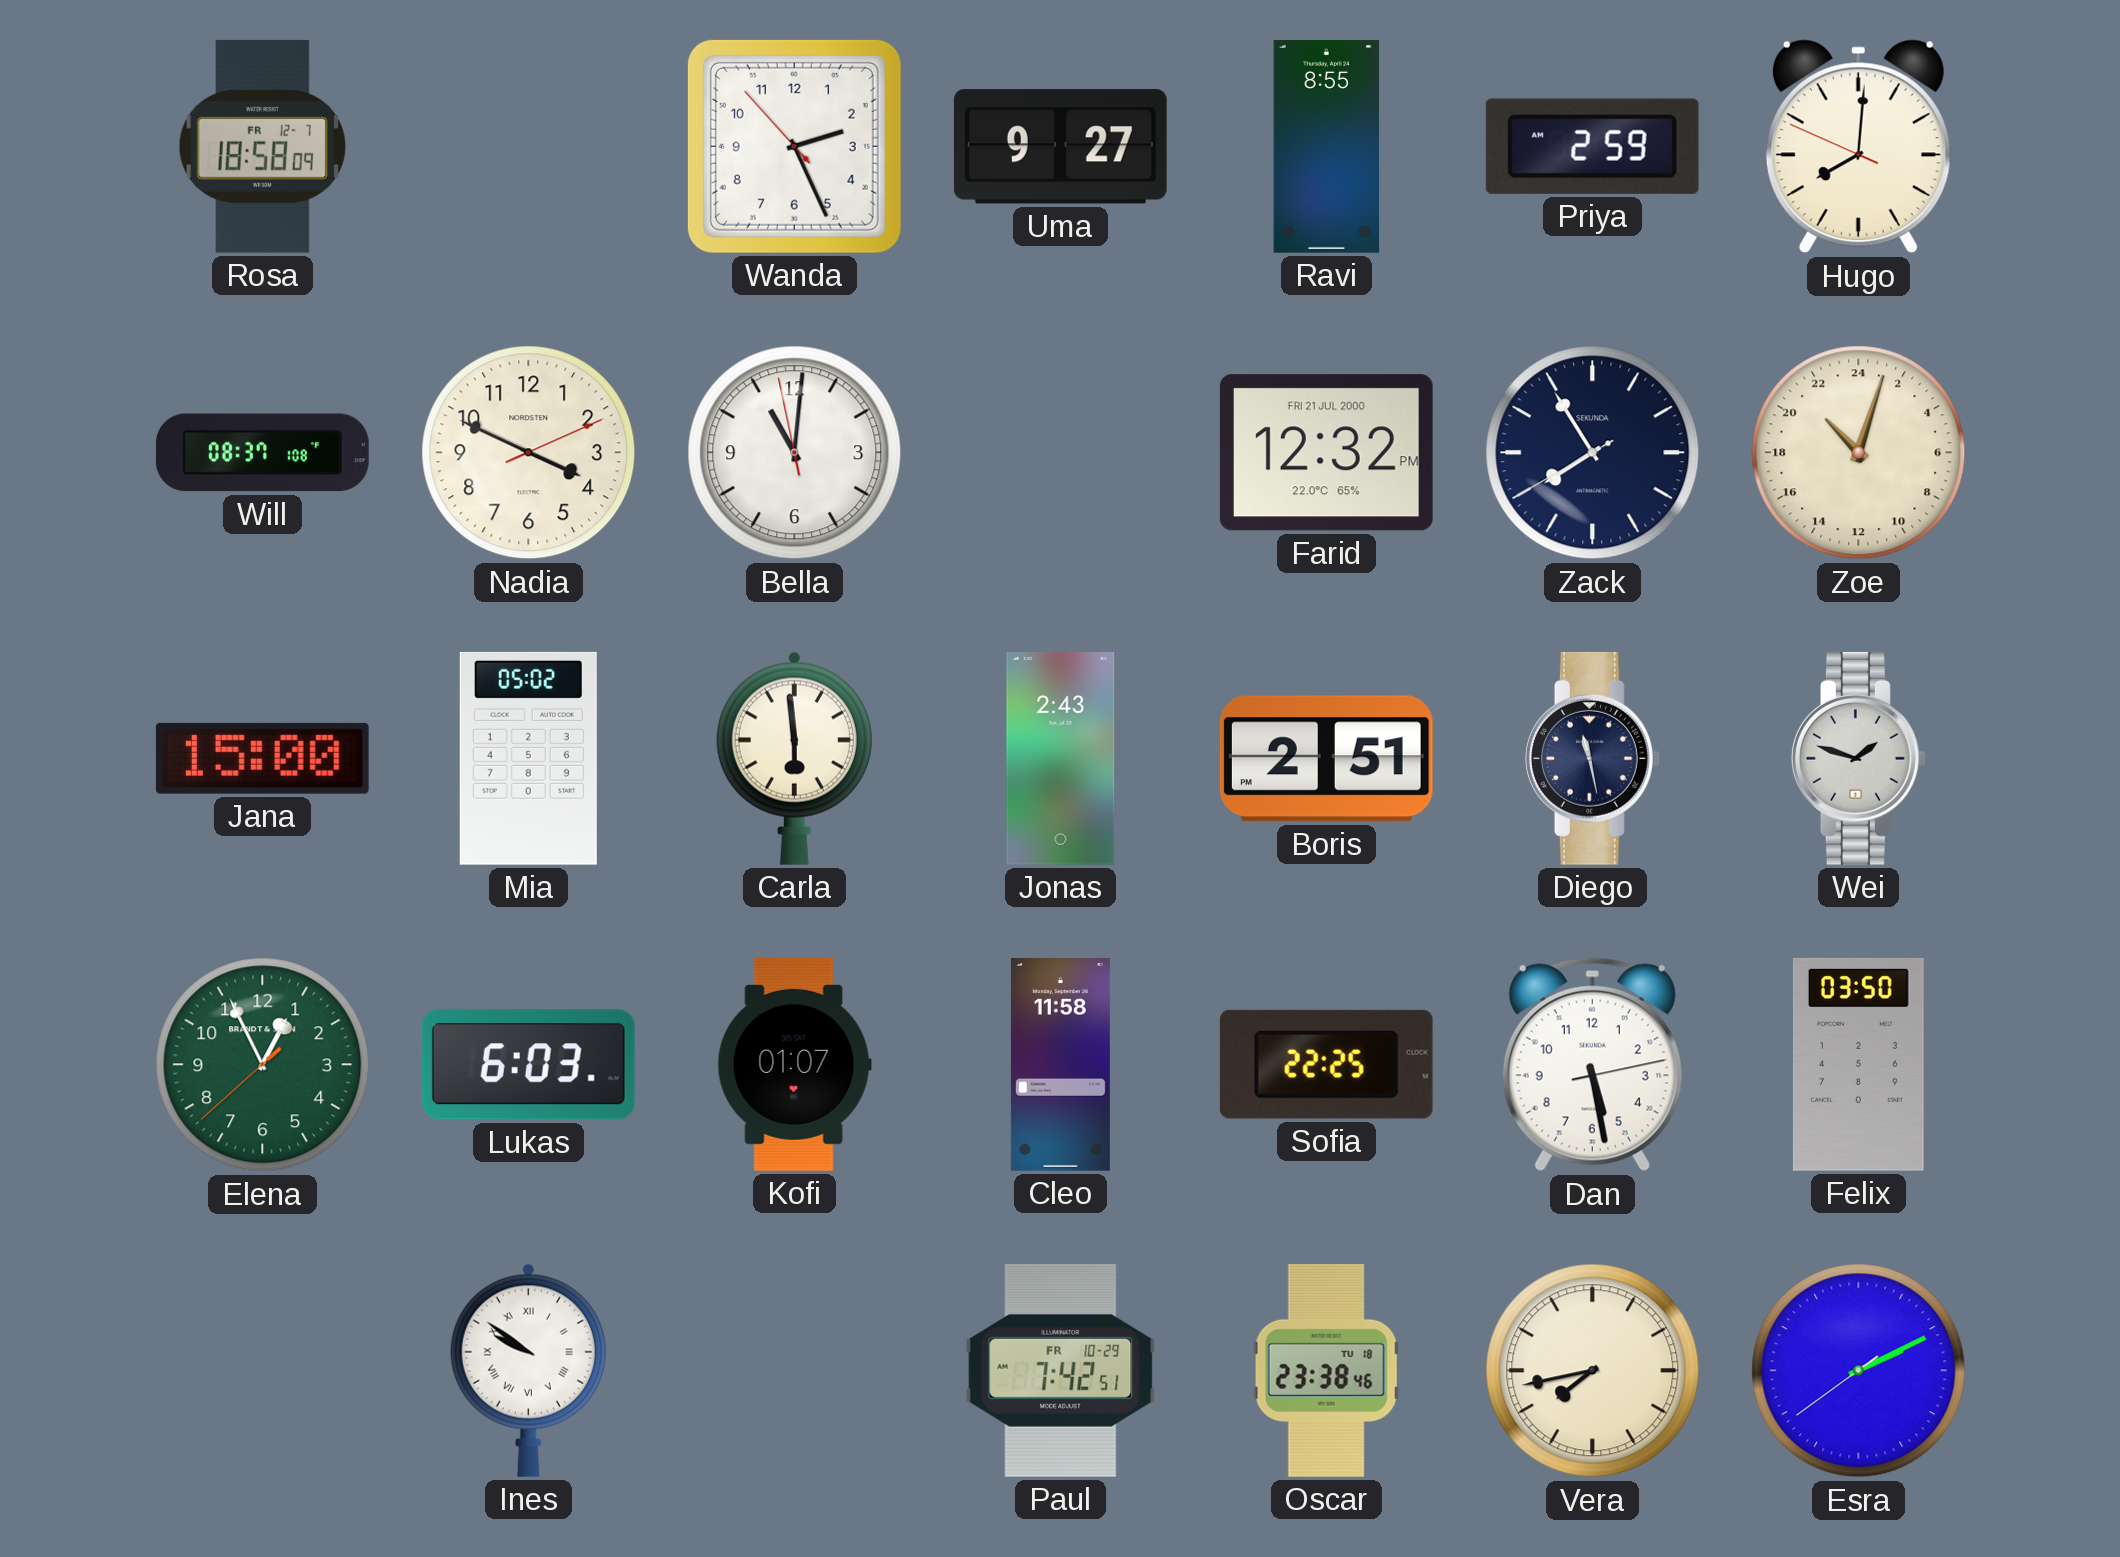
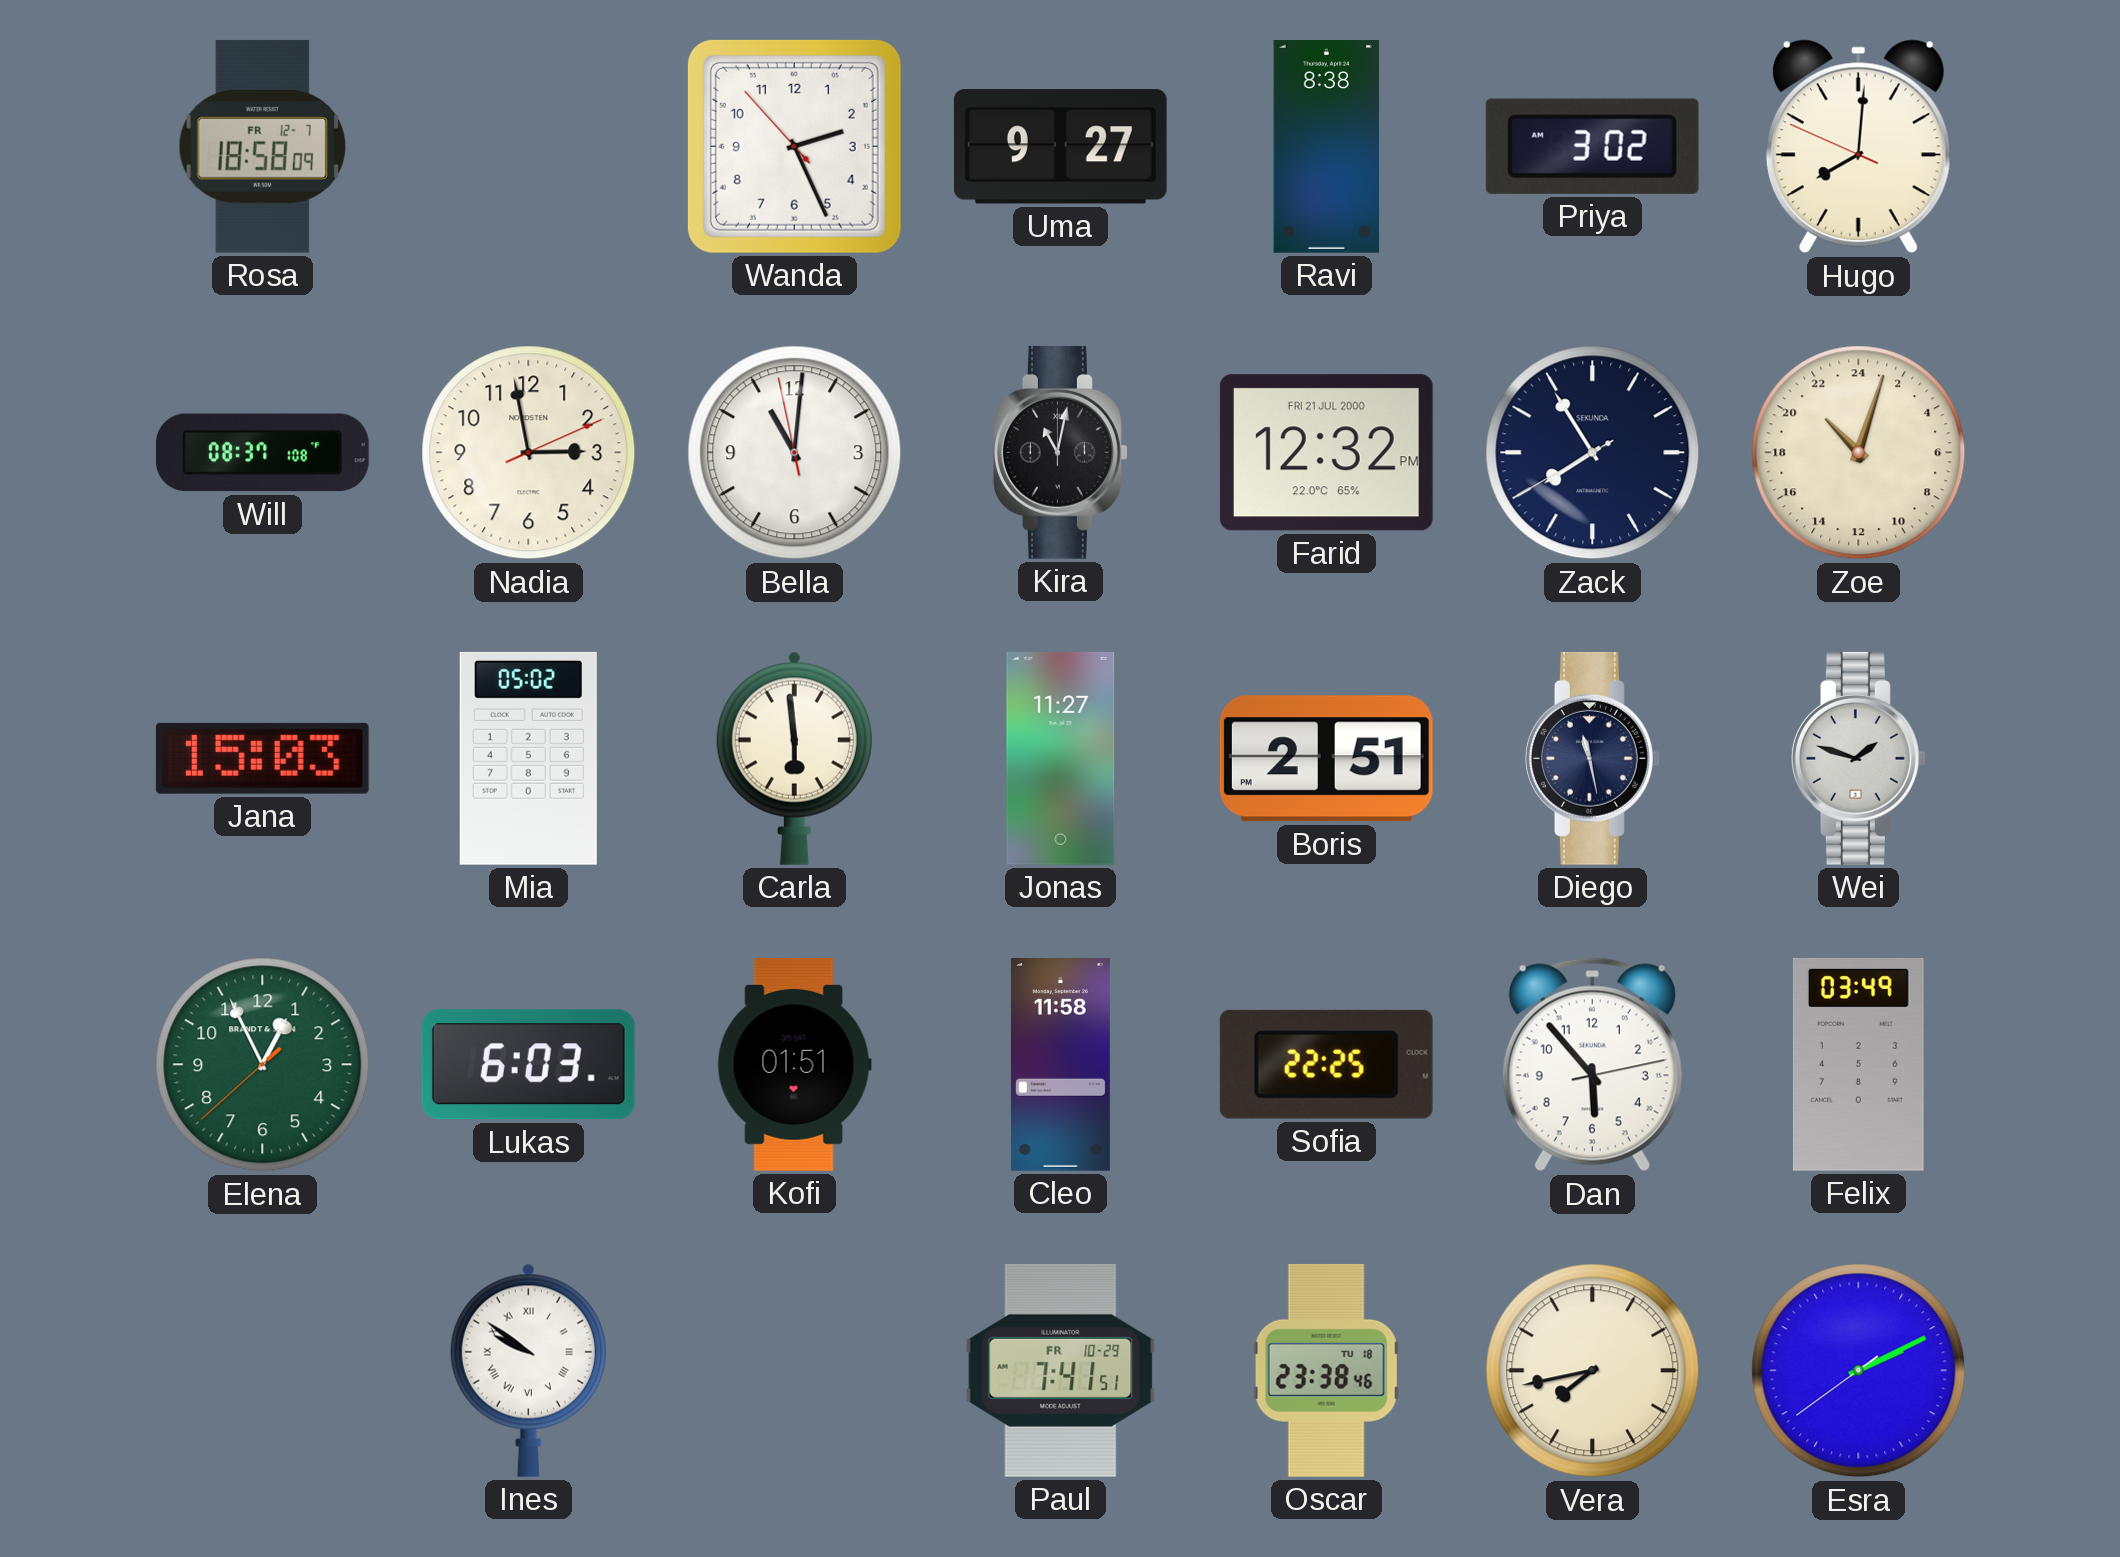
Ravi: 8:55 -> 8:38 (1327, 146)
Priya: 2:59 -> 3:02 (1592, 146)
Nadia: 3:49 -> 2:58 (529, 453)
Kira: none -> 11:02 (1060, 452)
Jana: 15:00 -> 15:03 (262, 758)
Jonas: 2:43 -> 11:27 (1061, 758)
Kofi: 01:07 -> 01:51 (794, 1064)
Dan: 5:28 -> 5:53 (1592, 1065)
Felix: 03:50 -> 03:49 (1858, 1064)
Paul: 7:42 -> 7:41 (1061, 1370)
